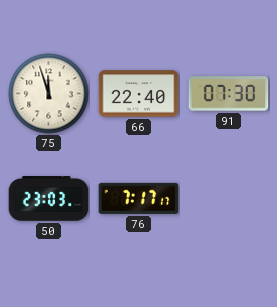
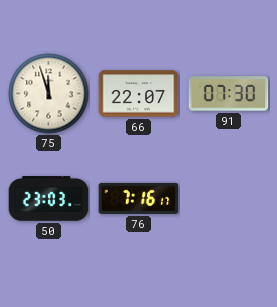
66: 22:40 -> 22:07 (139, 94)
76: 7:17 -> 7:16 (139, 198)
